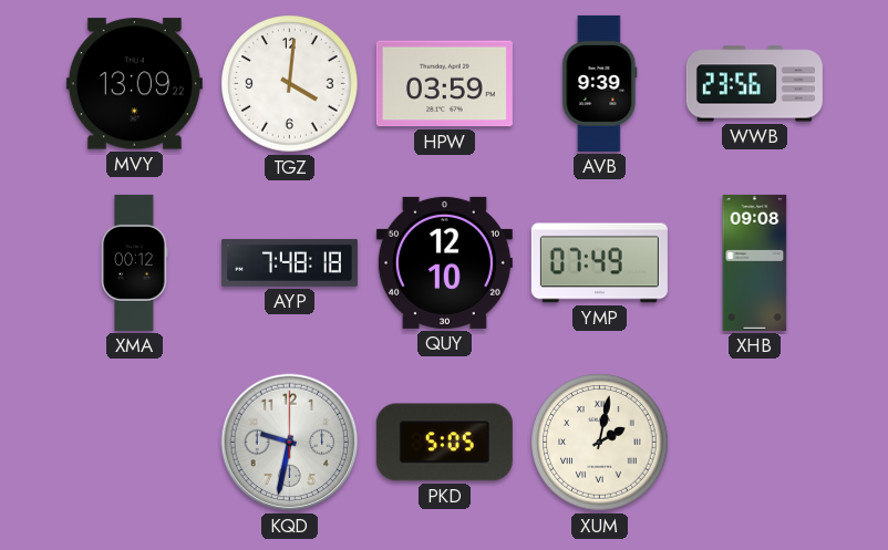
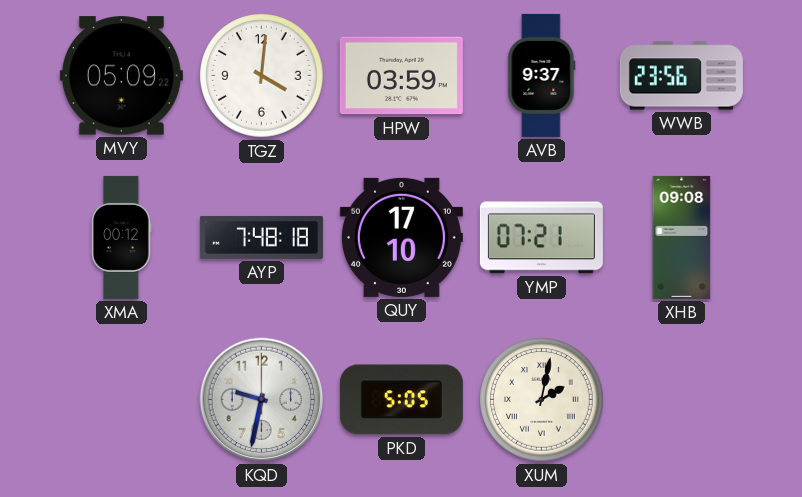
MVY: 13:09 -> 05:09 (121, 76)
AVB: 9:39 -> 9:37 (542, 75)
QUY: 12:10 -> 17:10 (401, 237)
YMP: 07:49 -> 07:21 (541, 238)
